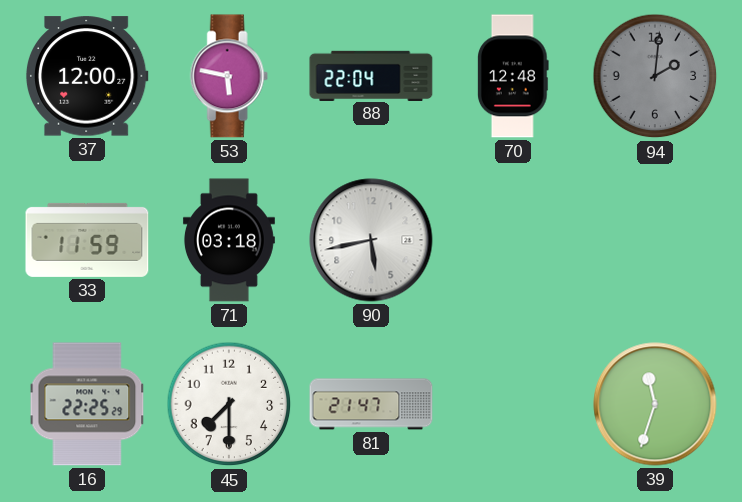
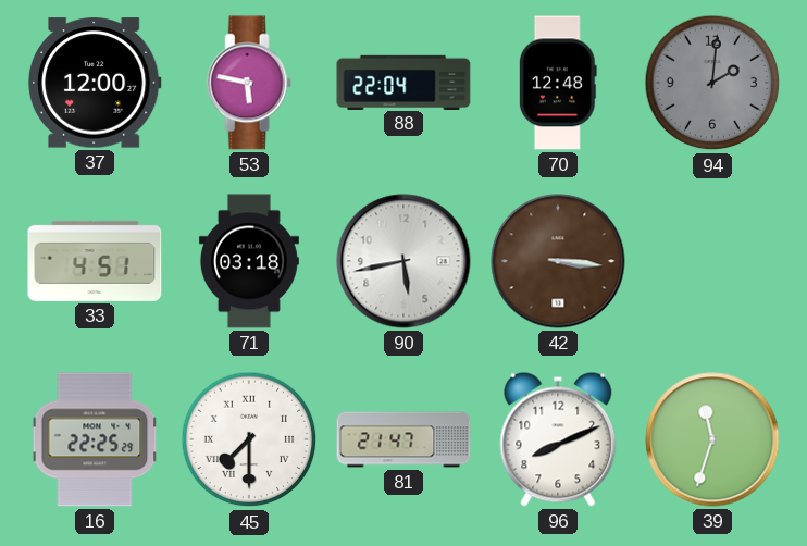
33: 11:59 -> 4:51 (95, 261)
42: none -> 3:16 (558, 261)
45 numerals: Arabic -> Roman (249, 439)
96: none -> 8:11 (558, 439)
